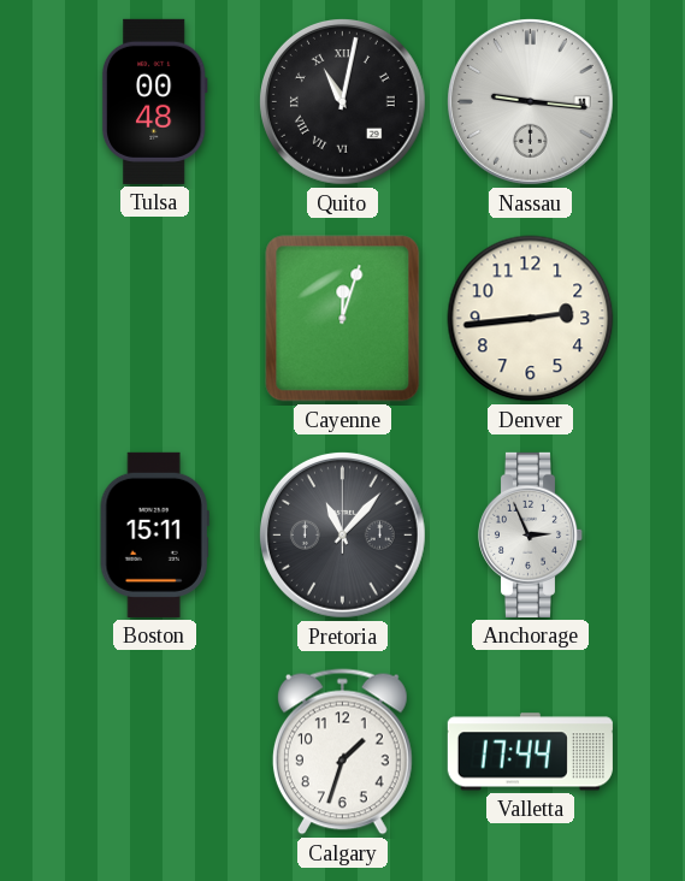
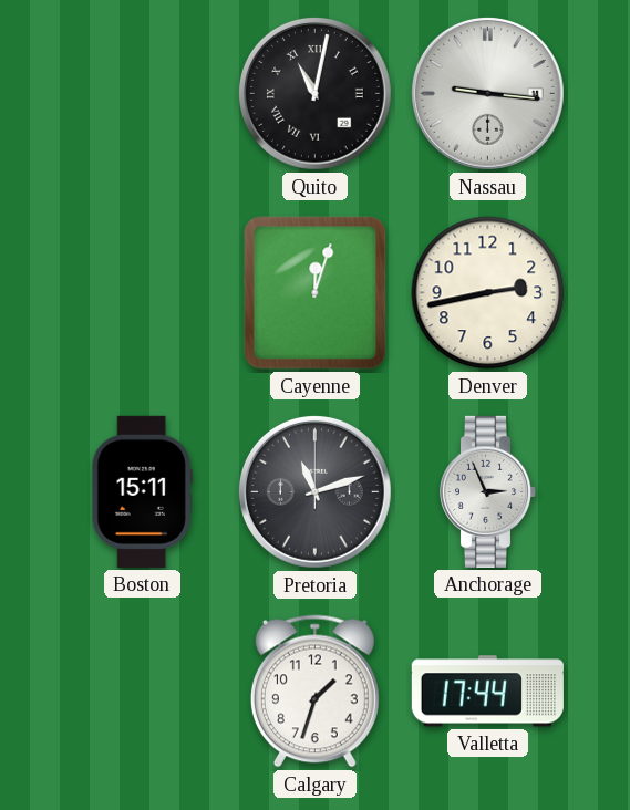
Tulsa: 00:48 -> none (154, 101)
Denver: 2:44 -> 2:43 (488, 293)
Pretoria: 11:07 -> 11:12 (314, 491)
